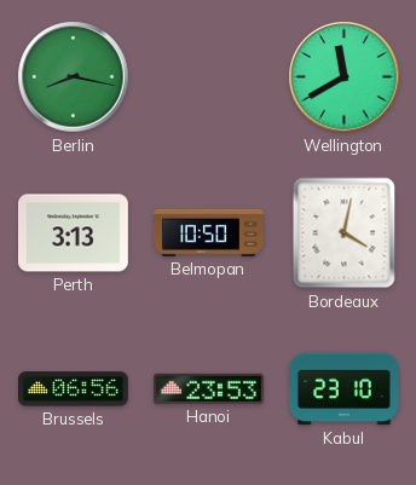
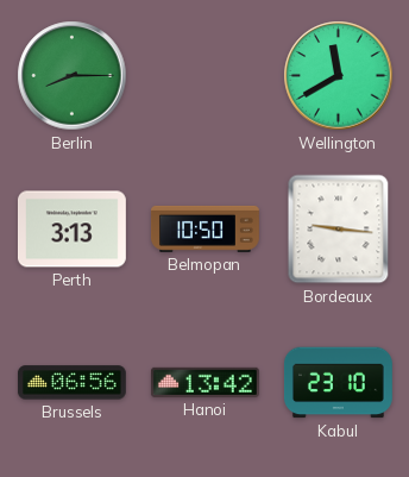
Berlin: 8:17 -> 8:15 (73, 76)
Bordeaux: 4:02 -> 9:16 (339, 230)
Hanoi: 23:53 -> 13:42 (204, 382)
